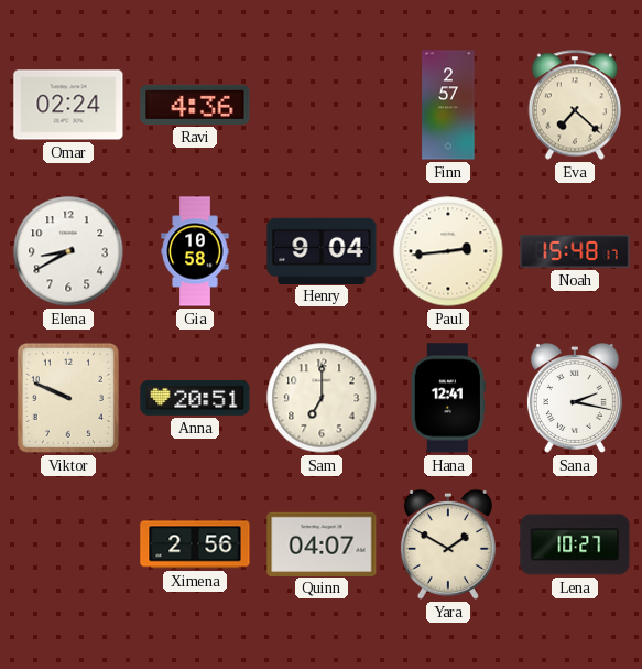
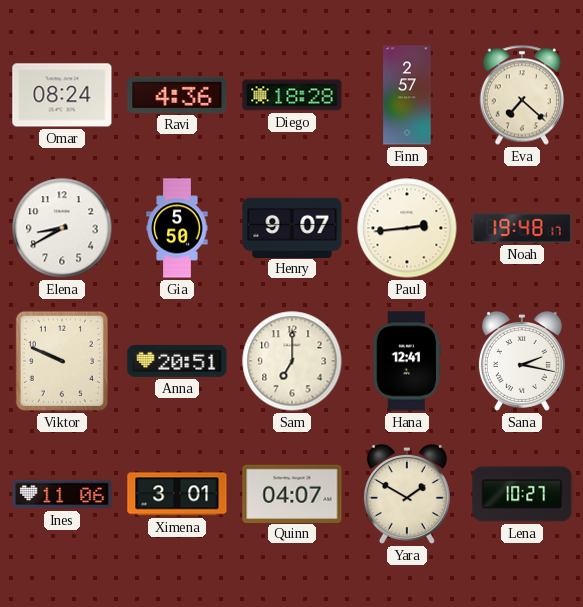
Omar: 02:24 -> 08:24 (62, 95)
Diego: none -> 18:28 (292, 95)
Gia: 10:58 -> 5:50 (177, 228)
Henry: 9:04 -> 9:07 (292, 227)
Noah: 15:48 -> 19:48 (522, 229)
Ines: none -> 11:06 (62, 494)
Ximena: 2:56 -> 3:01 (177, 494)
